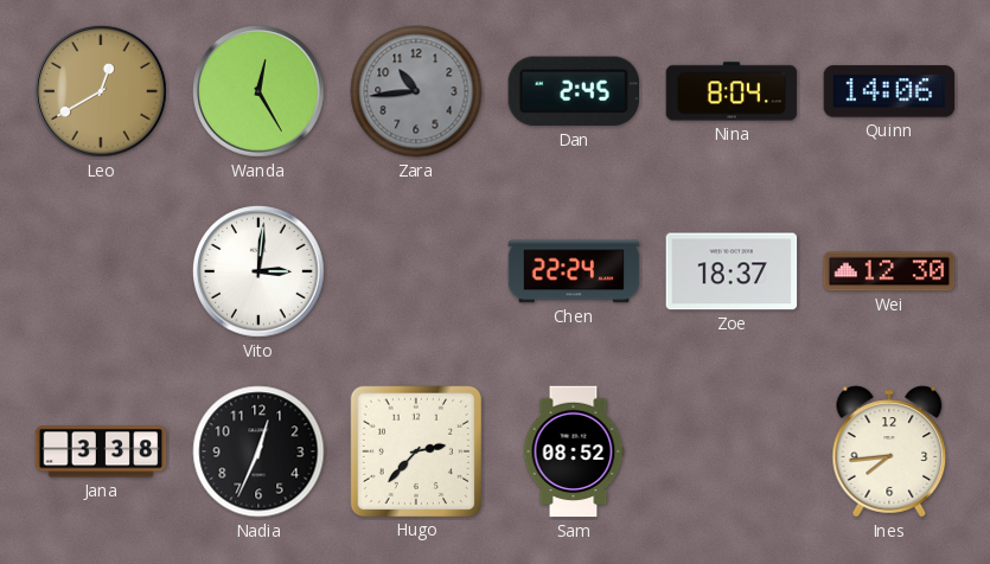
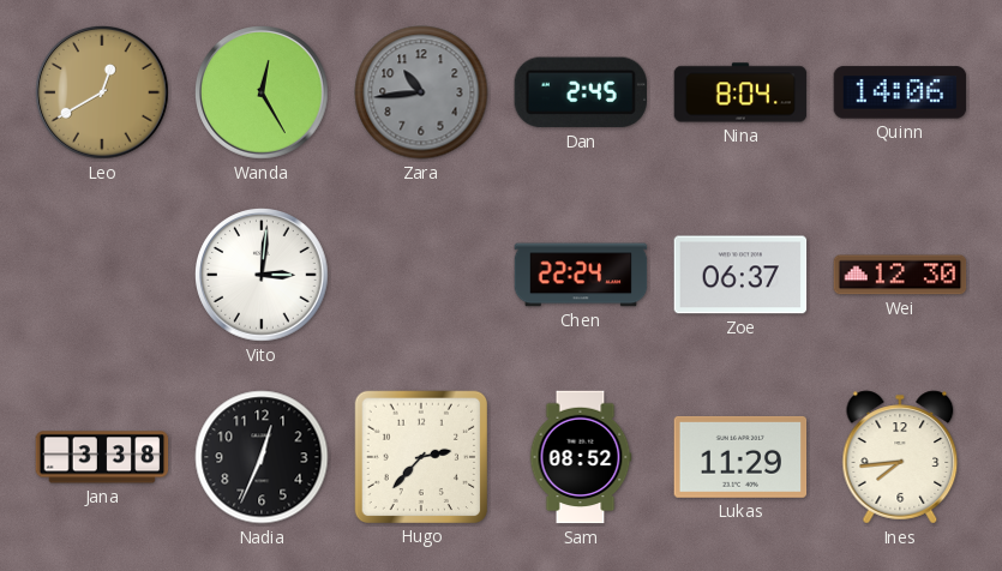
Zoe: 18:37 -> 06:37 (740, 275)
Lukas: none -> 11:29 (740, 457)
